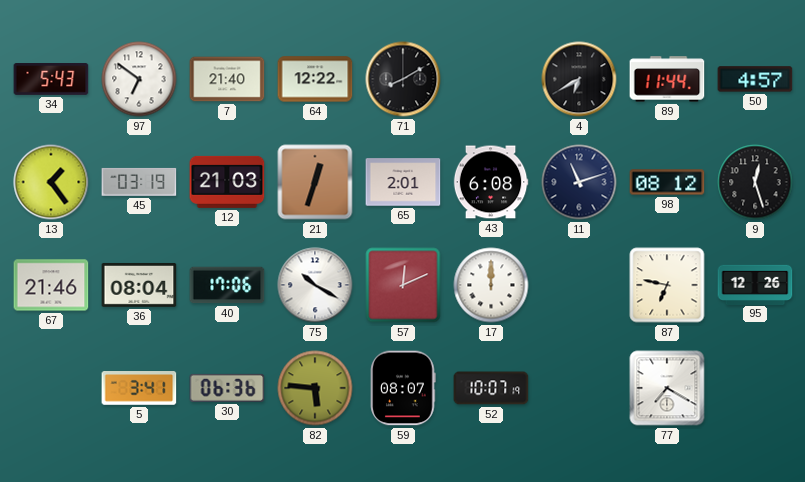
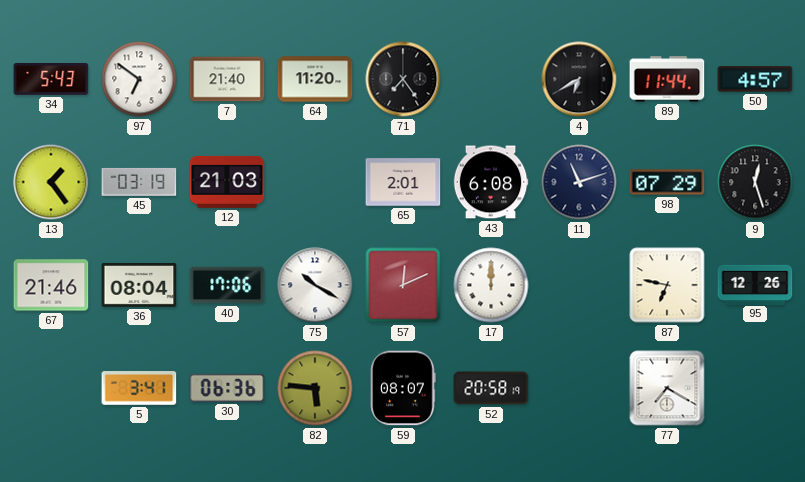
64: 12:22 -> 11:20 (315, 79)
71: 8:10 -> 7:24 (403, 79)
21: 12:33 -> none (315, 182)
98: 08:12 -> 07:29 (667, 182)
52: 10:07 -> 20:58 (491, 388)
